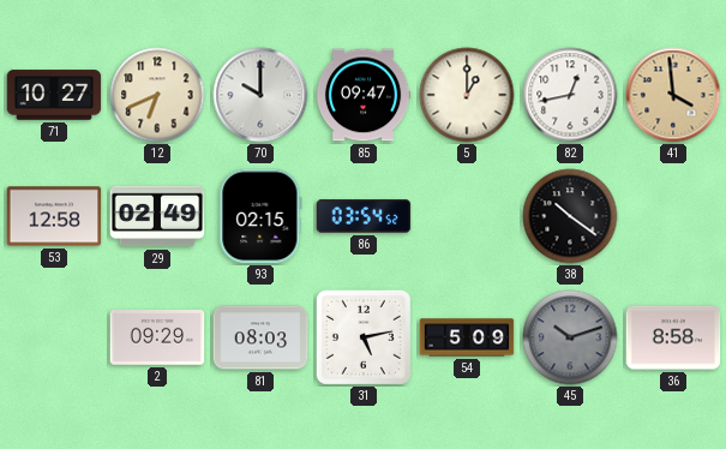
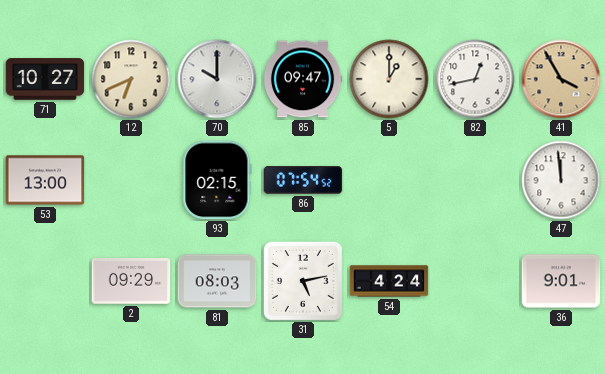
41: 3:59 -> 3:55 (561, 79)
53: 12:58 -> 13:00 (45, 180)
29: 02:49 -> none (157, 216)
86: 03:54 -> 07:54 (303, 180)
38: 10:21 -> none (570, 216)
47: none -> 11:59 (561, 180)
54: 5:09 -> 4:24 (389, 281)
45: 10:12 -> none (570, 337)
36: 8:58 -> 9:01 (561, 281)
